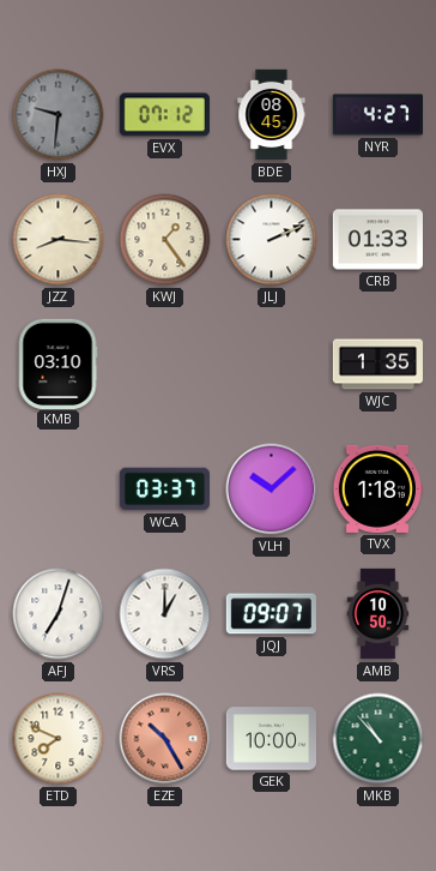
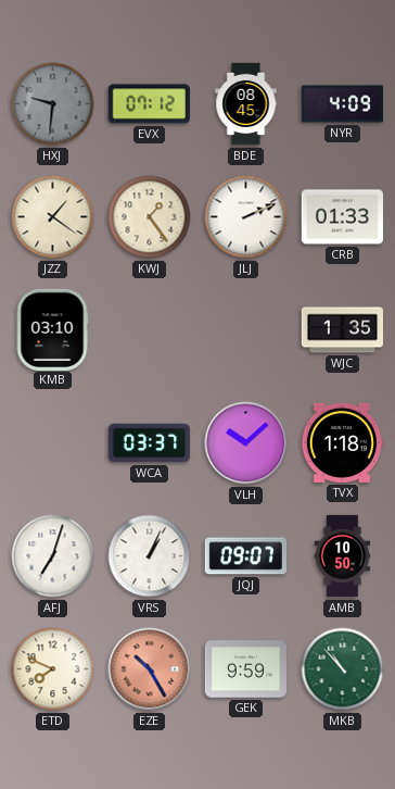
NYR: 4:27 -> 4:09 (342, 104)
JZZ: 8:16 -> 1:21 (53, 217)
VRS: 1:00 -> 1:04 (150, 556)
GEK: 10:00 -> 9:59 (245, 669)
